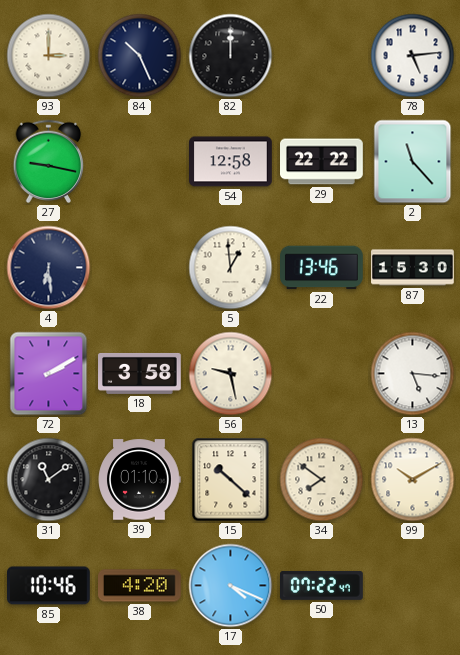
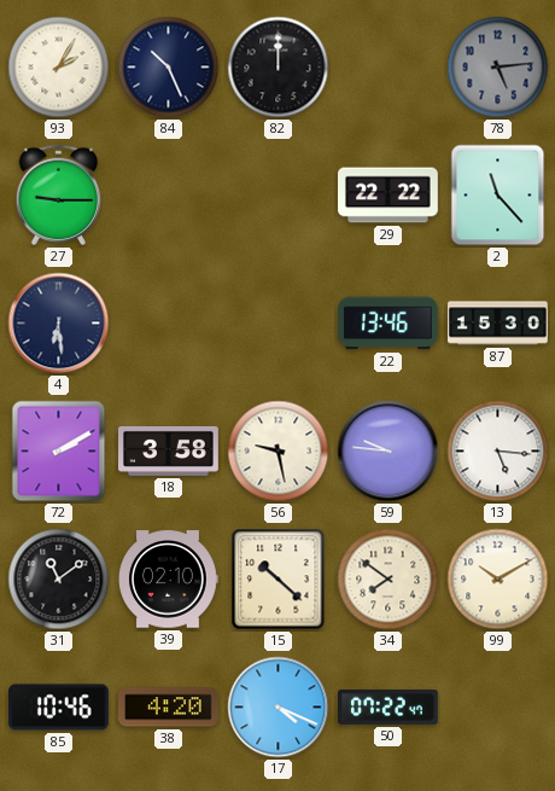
93: 3:00 -> 2:05 (59, 68)
78 dial: white -> grey (498, 68)
27: 9:17 -> 9:15 (59, 196)
54: 12:58 -> none (231, 162)
5: 12:59 -> none (231, 268)
59: none -> 9:46 (388, 452)
39: 01:10 -> 02:10 (168, 580)
